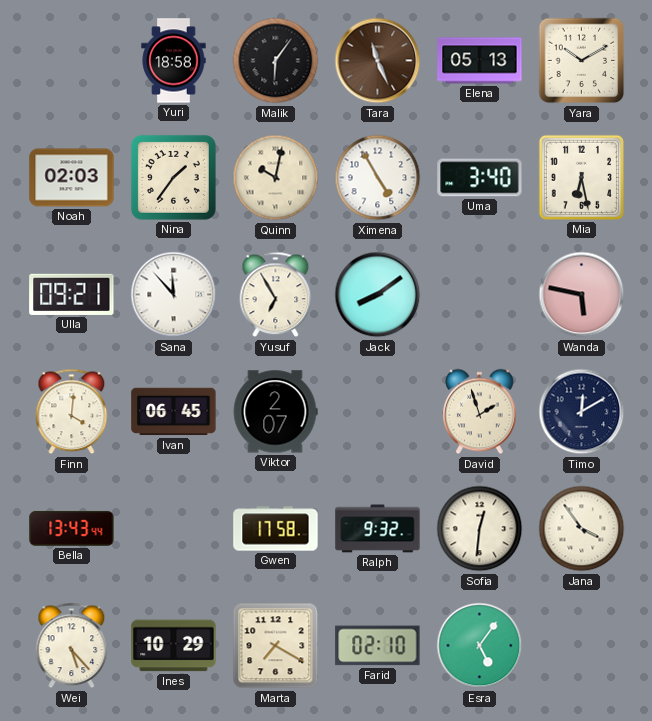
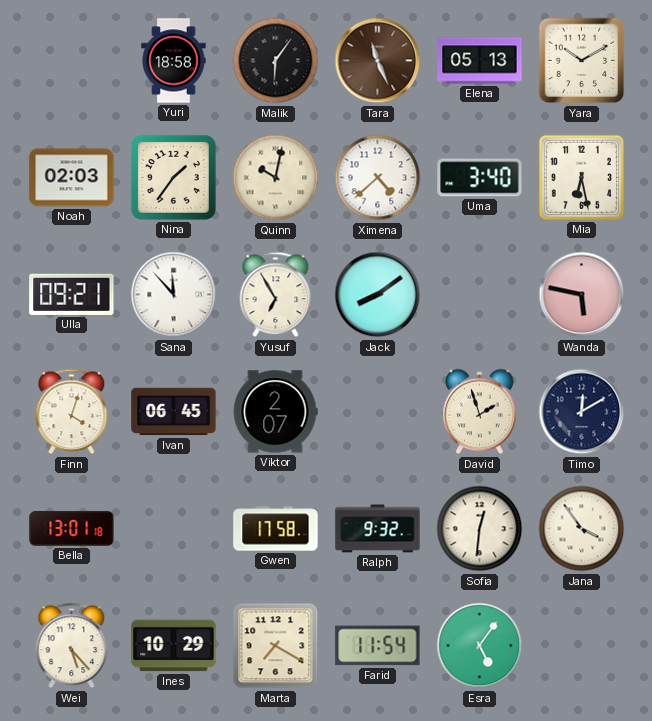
Ximena: 4:55 -> 4:38 (378, 178)
Finn: 4:01 -> 4:03 (72, 412)
Bella: 13:43 -> 13:01 (72, 528)
Farid: 02:10 -> 11:54 (378, 646)
